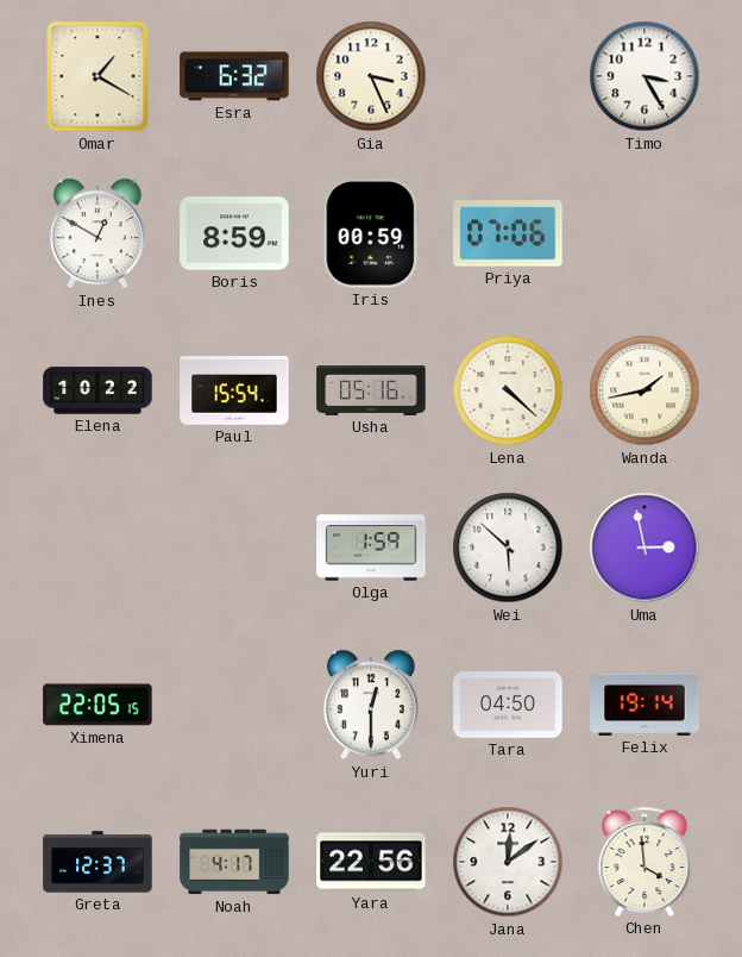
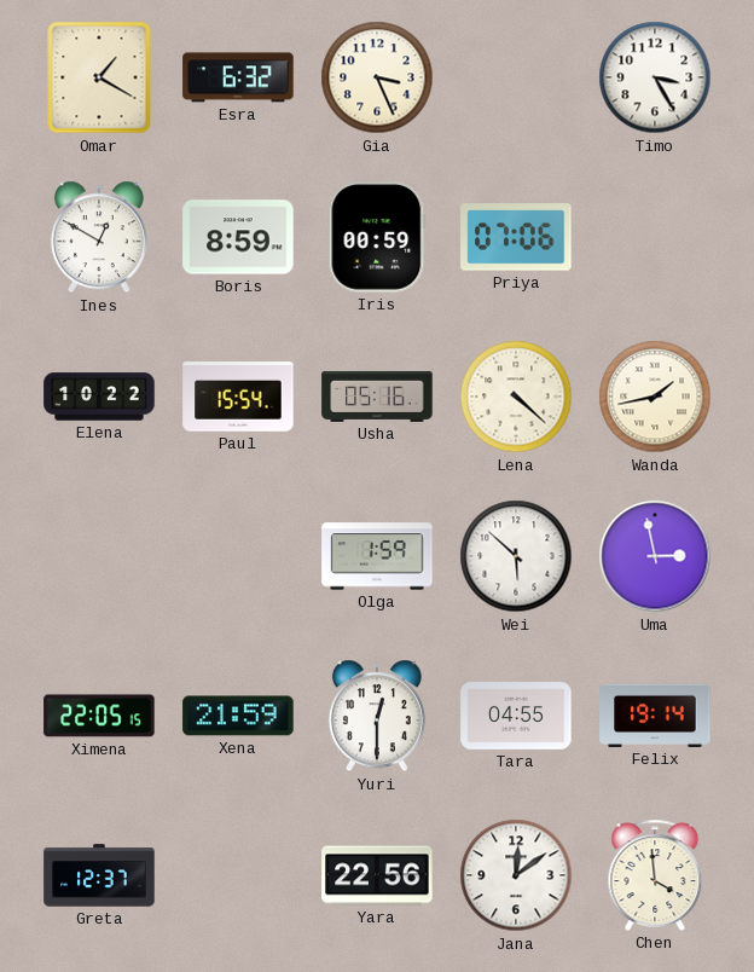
Xena: none -> 21:59 (238, 716)
Tara: 04:50 -> 04:55 (516, 717)
Noah: 4:17 -> none (234, 862)
